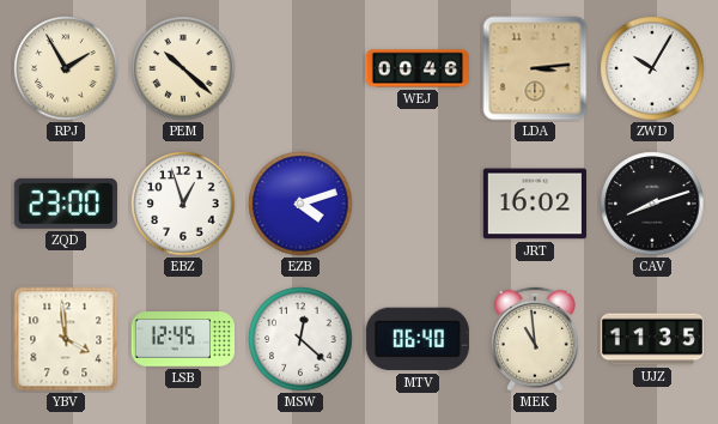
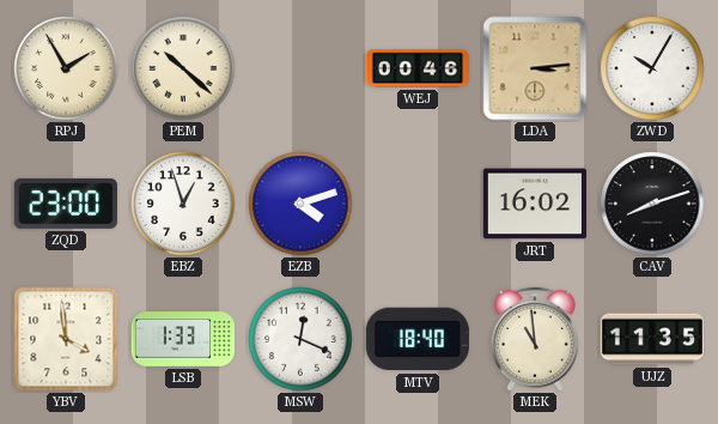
LSB: 12:45 -> 1:33 (182, 339)
MSW: 12:22 -> 12:19 (300, 339)
MTV: 06:40 -> 18:40 (418, 339)
